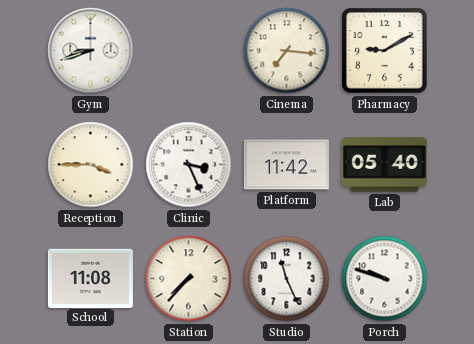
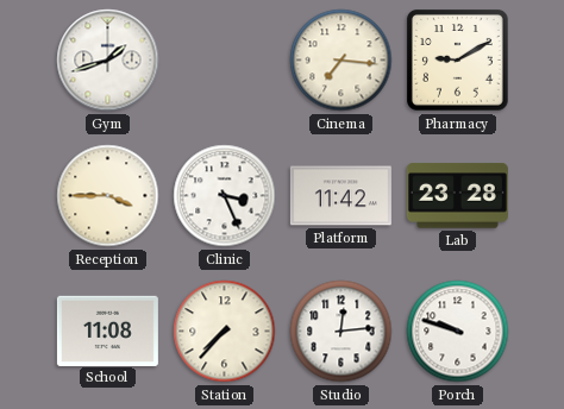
Gym: 8:42 -> 1:42 (108, 61)
Lab: 05:40 -> 23:28 (457, 196)
Studio: 11:26 -> 12:14 (341, 332)
